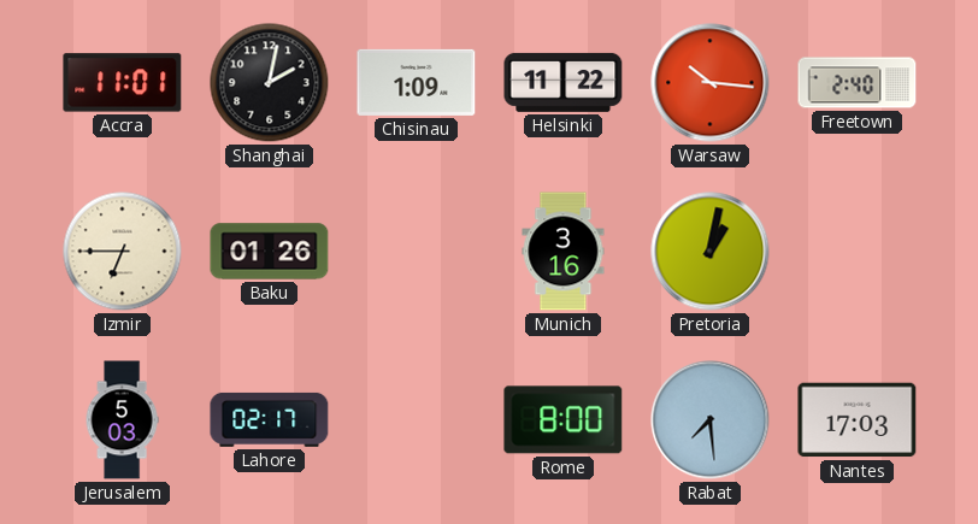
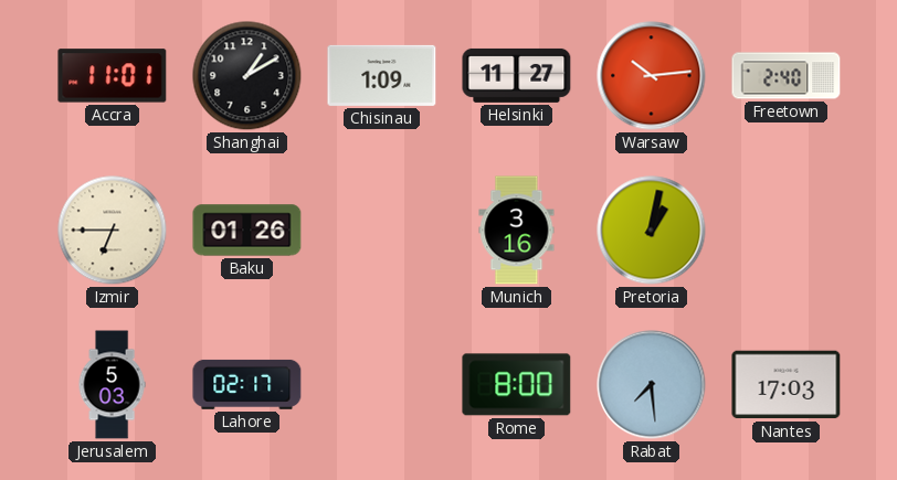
Shanghai: 2:02 -> 1:10 (247, 76)
Helsinki: 11:22 -> 11:27 (517, 75)
Warsaw: 10:16 -> 10:14 (652, 76)
